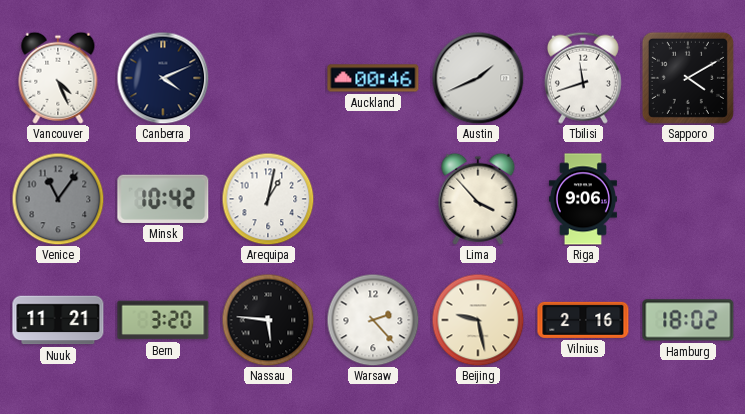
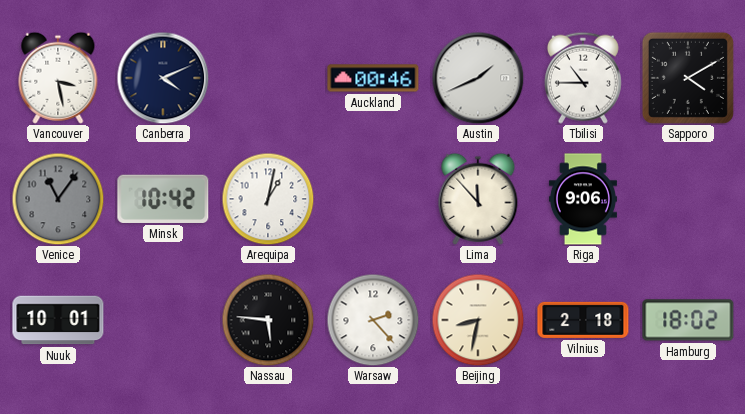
Vancouver: 4:26 -> 3:28 (58, 78)
Tbilisi: 11:42 -> 10:45 (583, 78)
Lima: 3:53 -> 11:53 (478, 199)
Nuuk: 11:21 -> 10:01 (58, 320)
Bern: 3:20 -> none (163, 320)
Beijing: 9:28 -> 8:32 (478, 320)
Vilnius: 2:16 -> 2:18 (583, 320)
